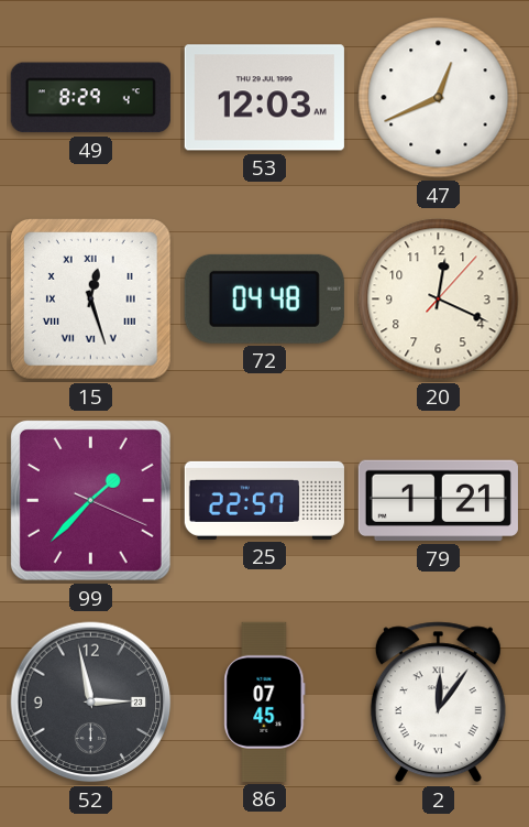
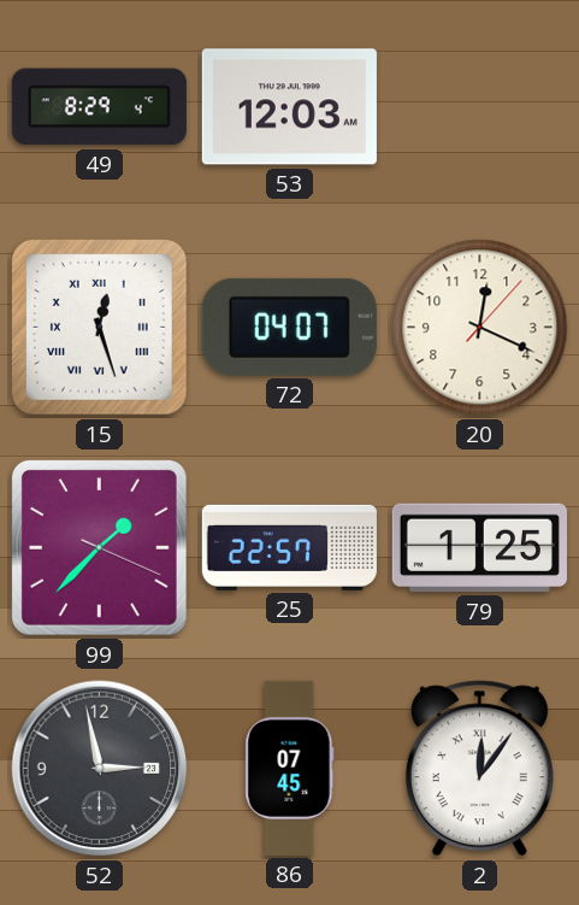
47: 12:41 -> none (439, 98)
72: 04:48 -> 04:07 (289, 327)
79: 1:21 -> 1:25 (479, 548)
